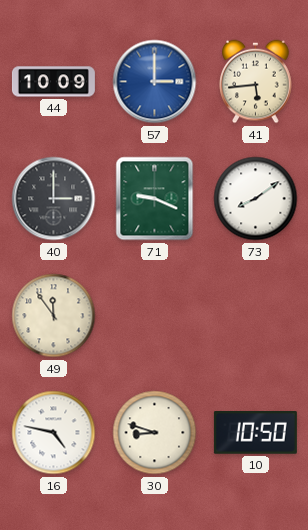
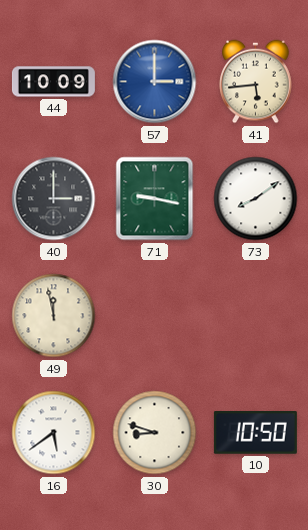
71: 9:19 -> 9:17 (155, 199)
49: 11:54 -> 11:58 (54, 316)
16: 4:47 -> 5:39 (54, 433)
